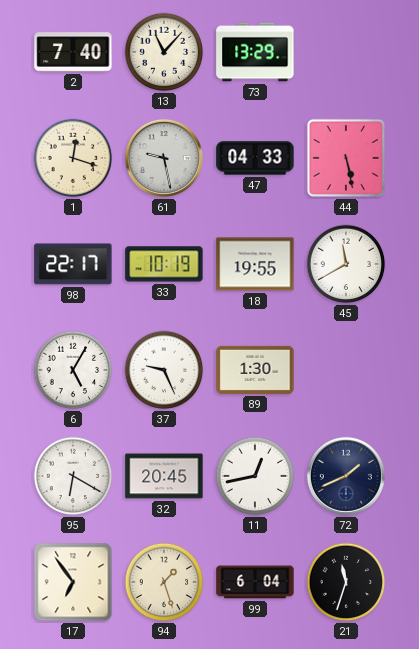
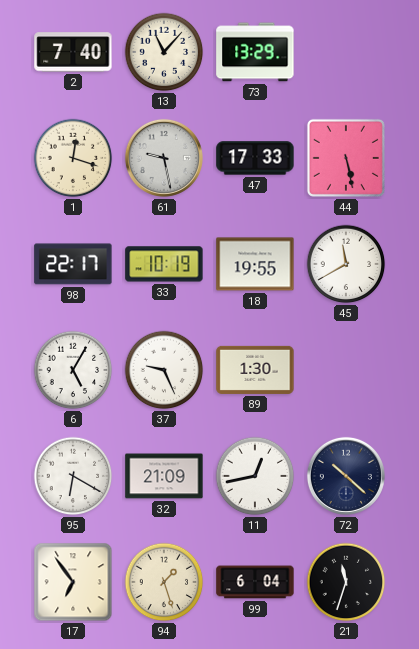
47: 04:33 -> 17:33 (255, 158)
32: 20:45 -> 21:09 (164, 476)
72: 1:41 -> 10:22 (346, 476)
